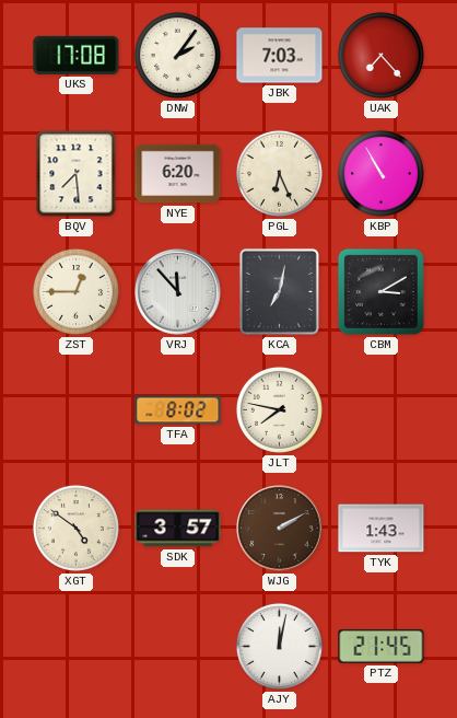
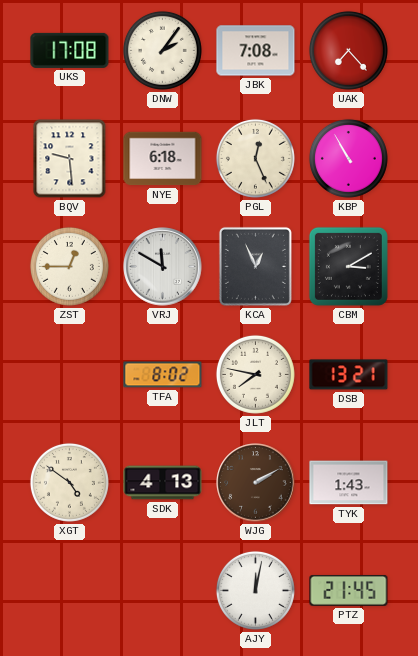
JBK: 7:03 -> 7:08 (256, 51)
BQV: 7:29 -> 9:29 (70, 159)
NYE: 6:20 -> 6:18 (163, 159)
PGL: 6:26 -> 12:26 (255, 158)
VRJ: 11:53 -> 11:50 (163, 267)
KCA: 7:02 -> 12:56 (255, 266)
DSB: none -> 13:21 (349, 375)
SDK: 3:57 -> 4:13 (163, 483)
